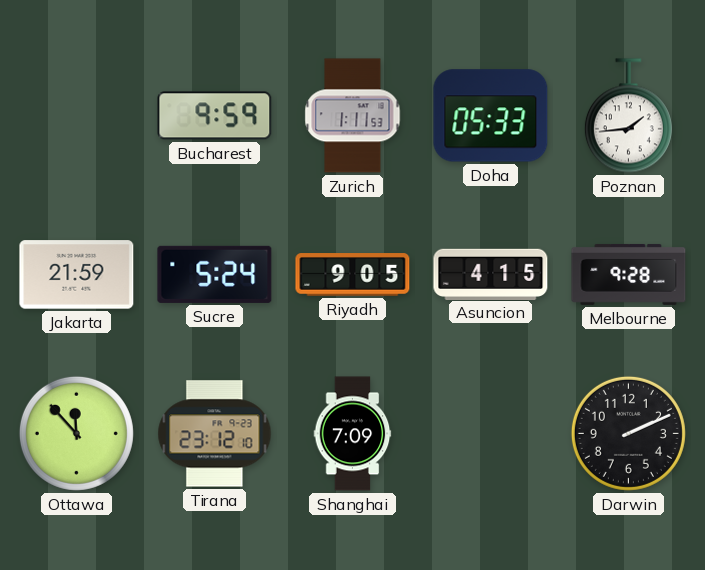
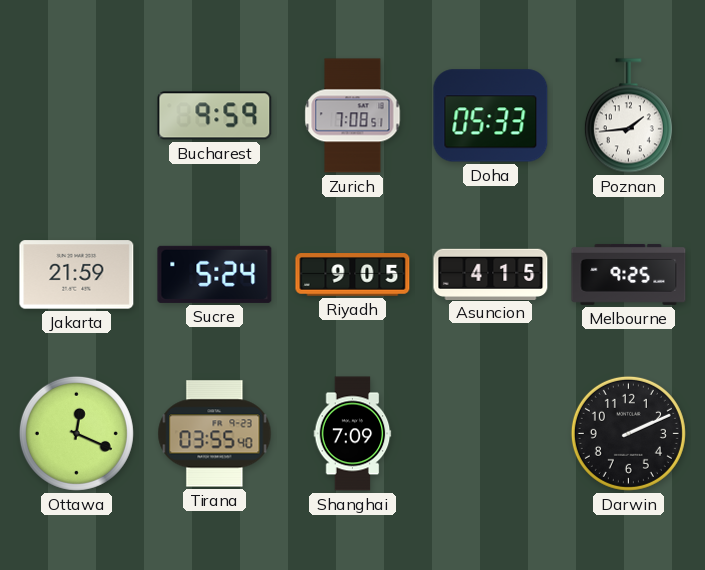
Zurich: 1:11 -> 7:08 (353, 116)
Melbourne: 9:28 -> 9:25 (629, 274)
Ottawa: 11:53 -> 12:19 (76, 433)
Tirana: 23:12 -> 03:55 (215, 434)
